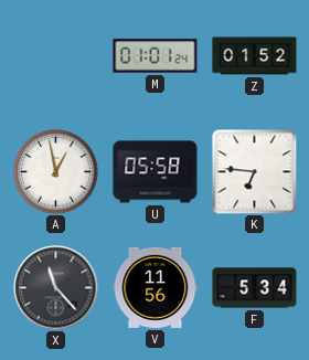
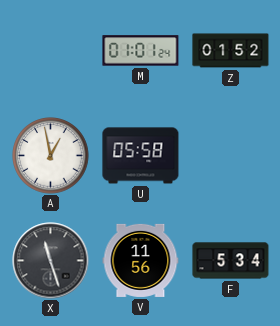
K: 6:46 -> none (254, 171)
X: 11:23 -> 11:27 (51, 261)
